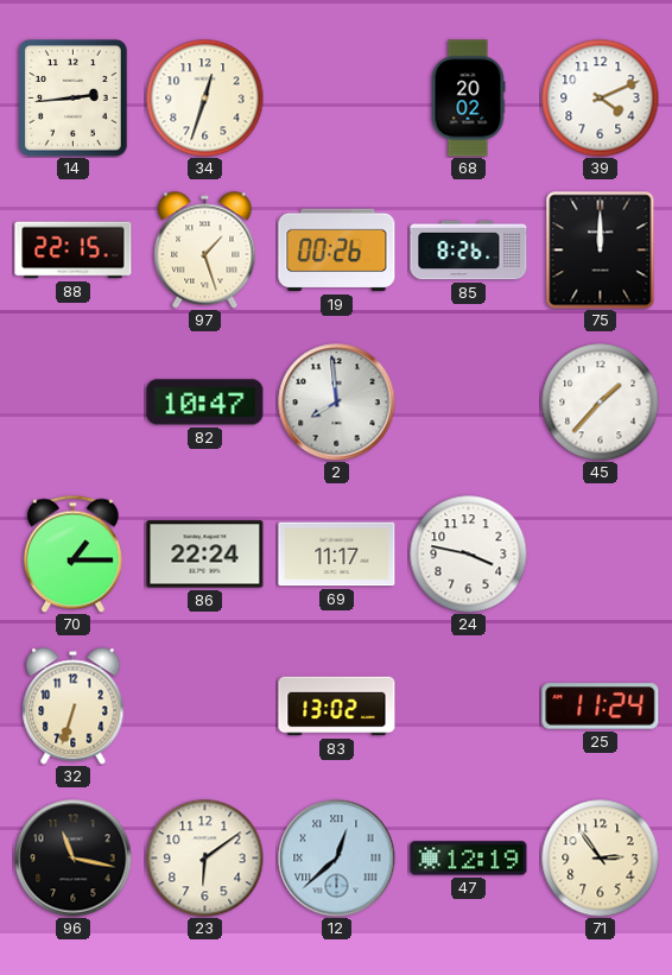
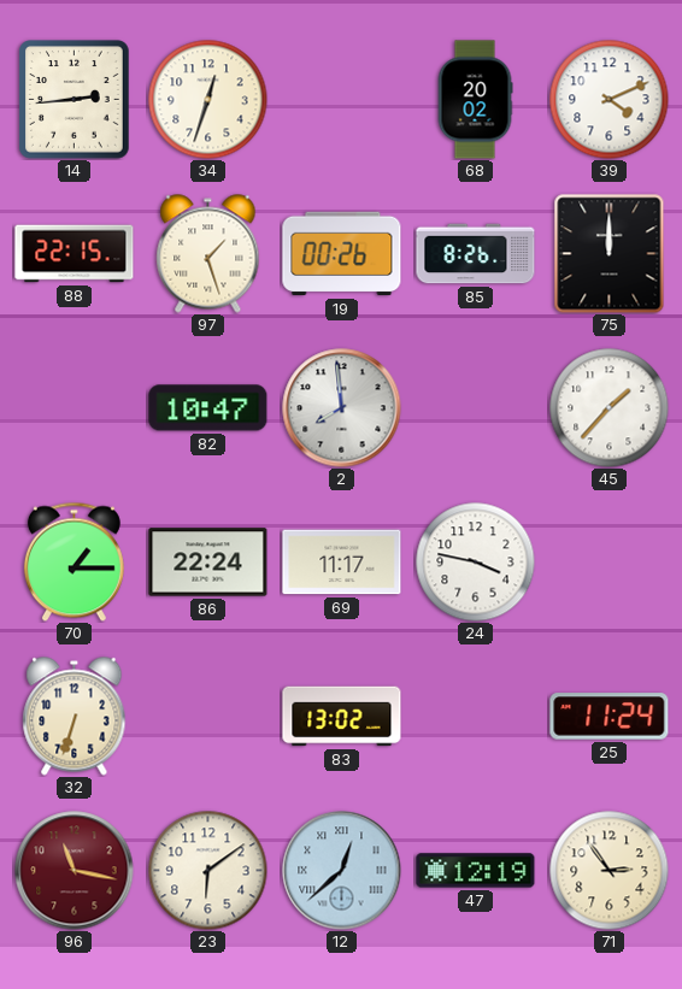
96 dial: black -> burgundy (75, 871)
